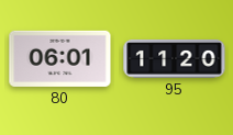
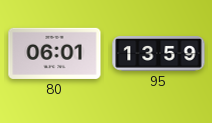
95: 11:20 -> 13:59 (159, 54)
